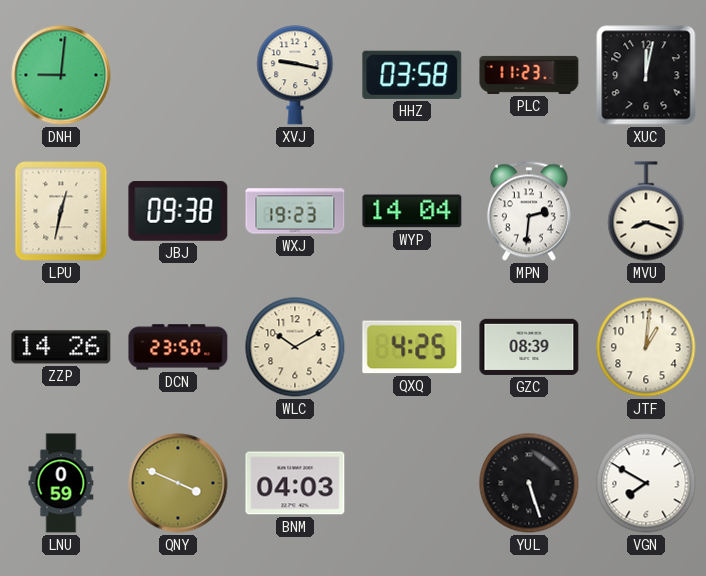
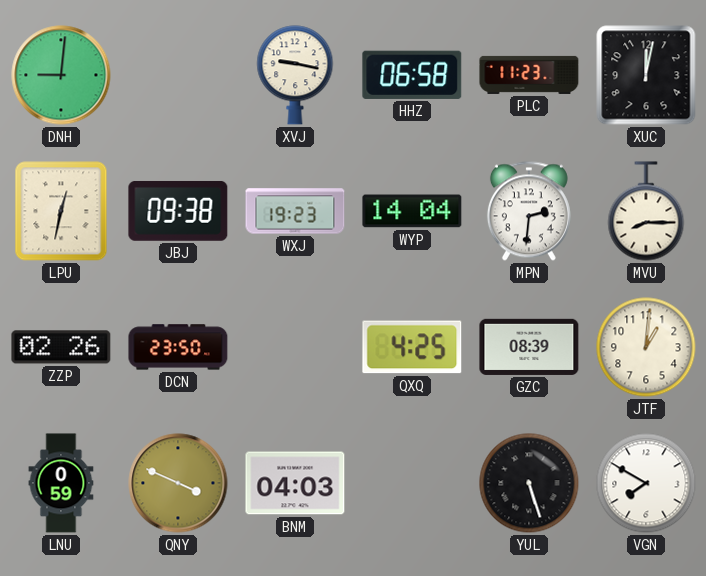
HHZ: 03:58 -> 06:58 (412, 75)
MVU: 8:18 -> 8:15 (646, 211)
ZZP: 14:26 -> 02:26 (61, 347)
WLC: 10:10 -> none (295, 347)
